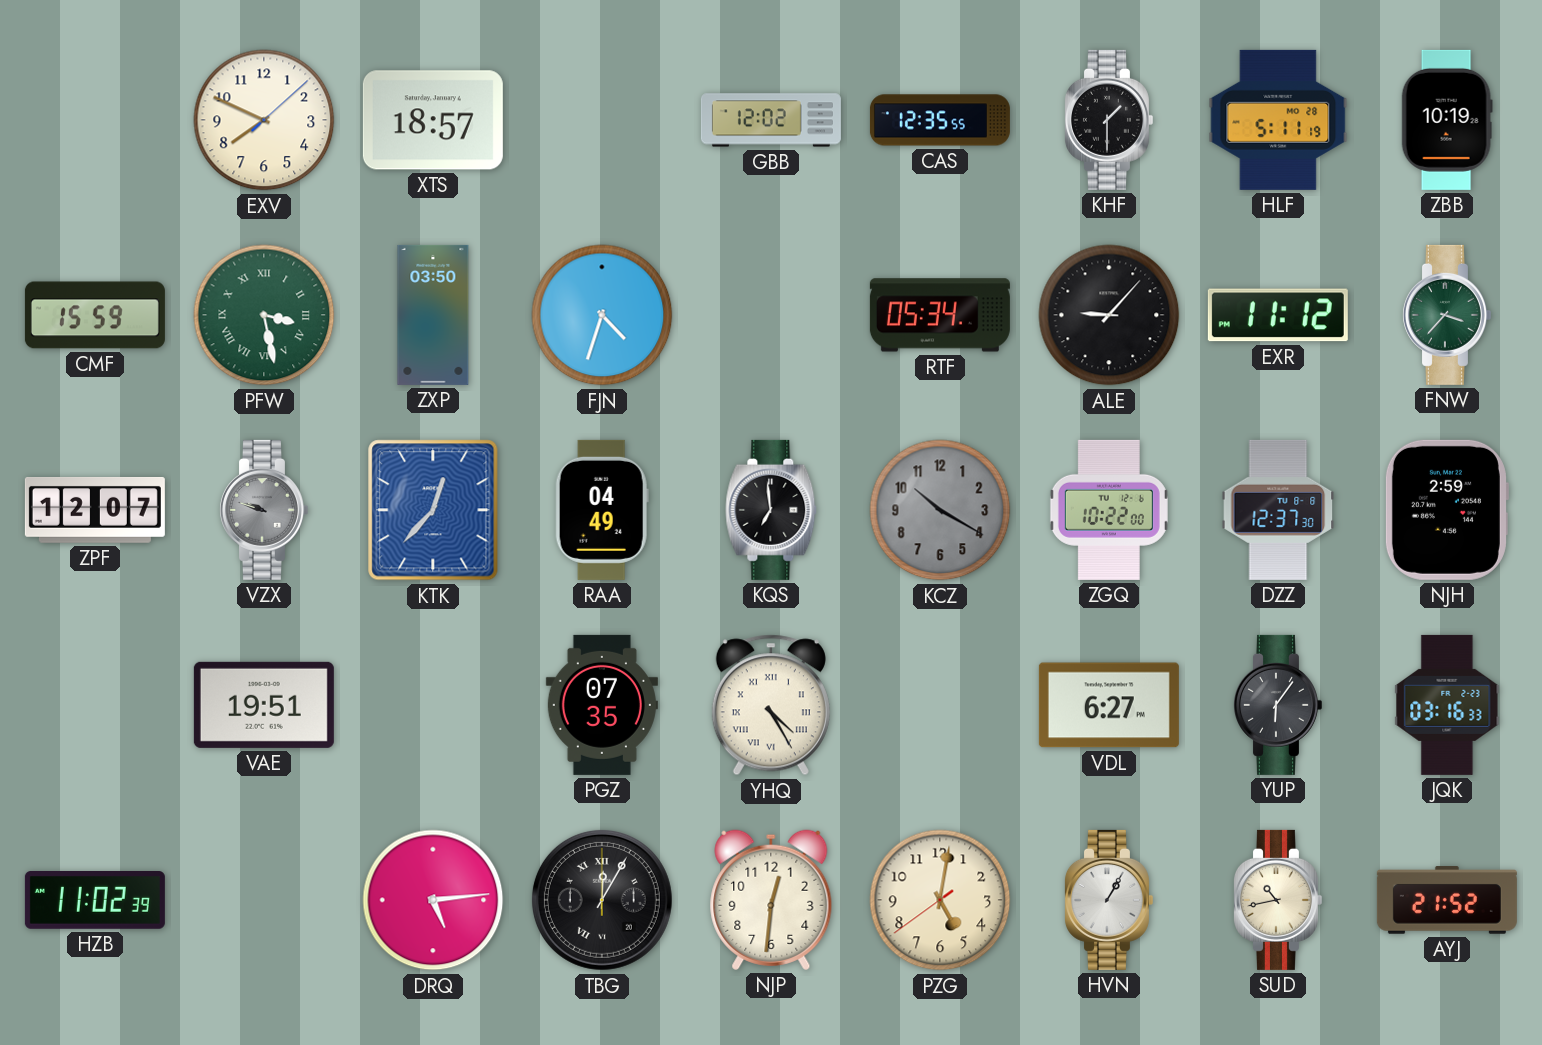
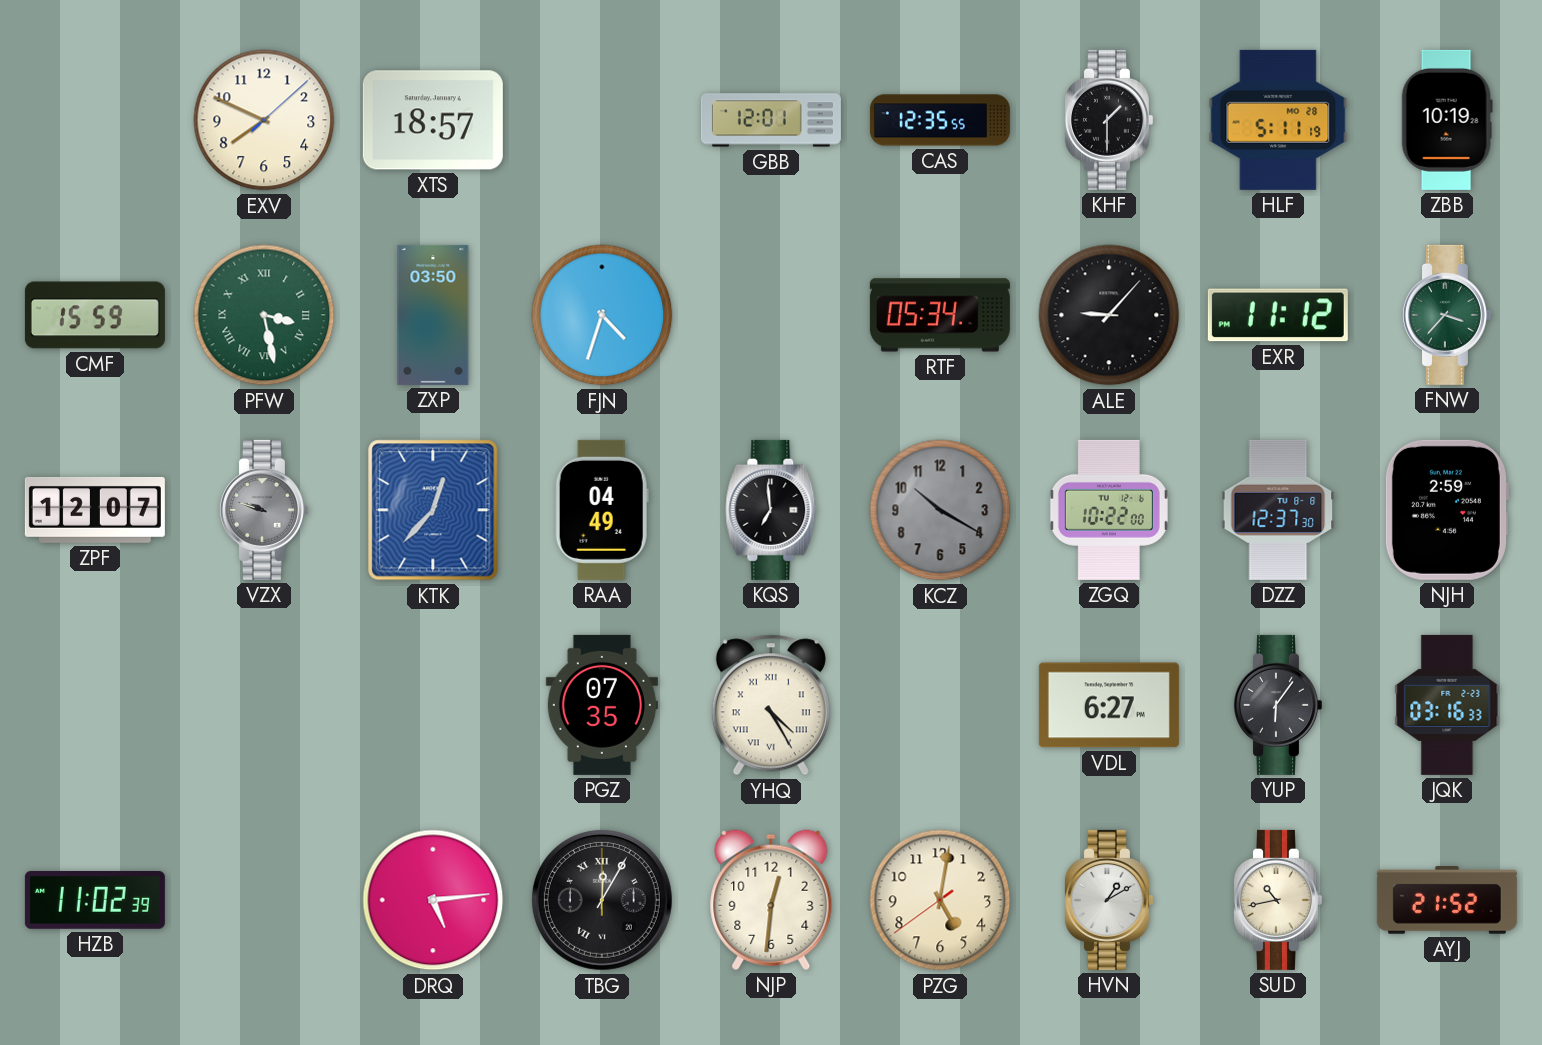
GBB: 12:02 -> 12:01 (771, 120)
VAE: 19:51 -> none (264, 705)
HVN: 1:05 -> 1:10 (1108, 900)
